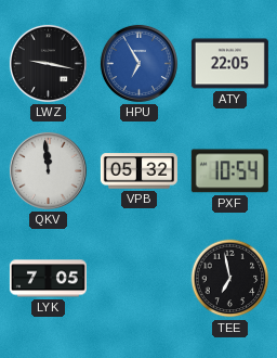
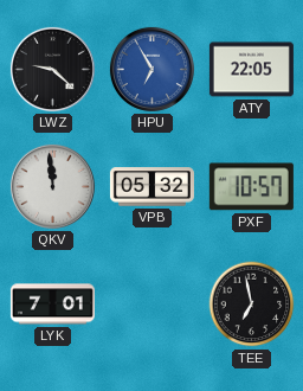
LWZ: 9:17 -> 9:22 (52, 69)
PXF: 10:54 -> 10:57 (251, 187)
LYK: 7:05 -> 7:01 (52, 305)
